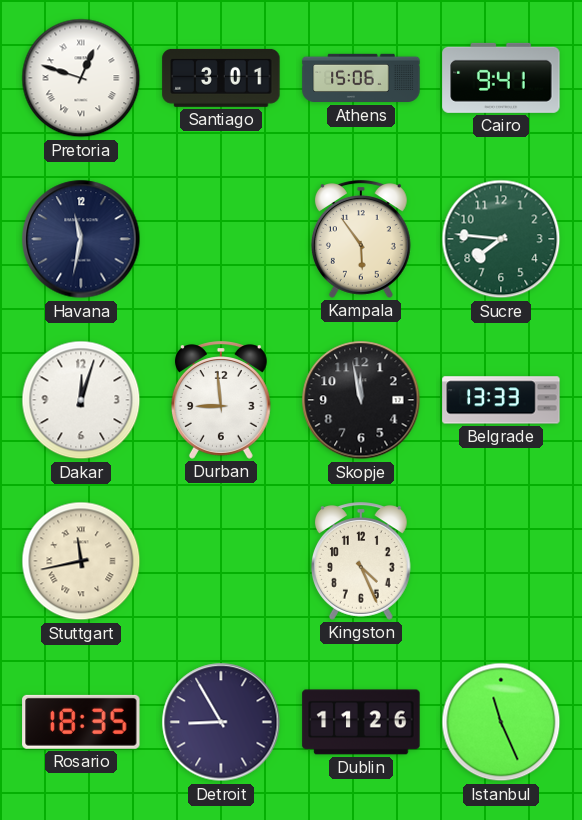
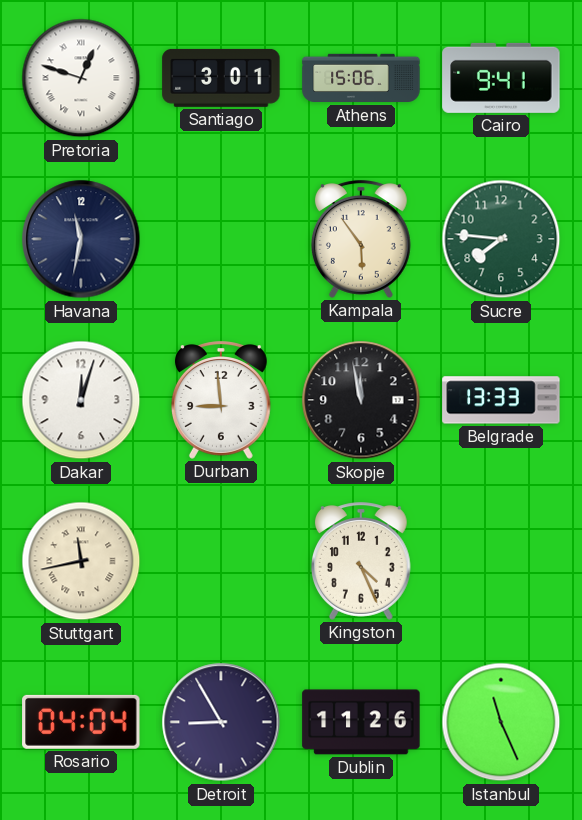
Rosario: 18:35 -> 04:04 (81, 722)
